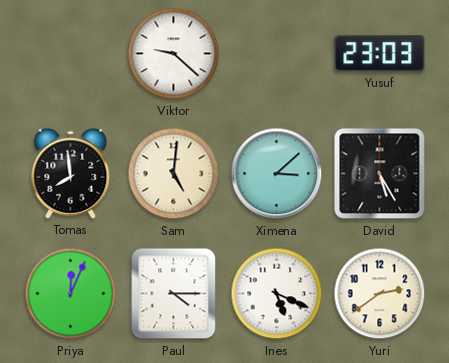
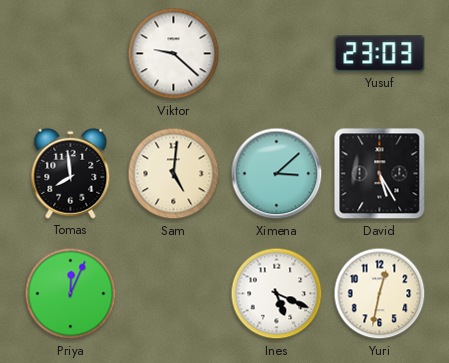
Paul: 4:15 -> none (174, 294)
Yuri: 2:39 -> 12:32 (380, 294)
